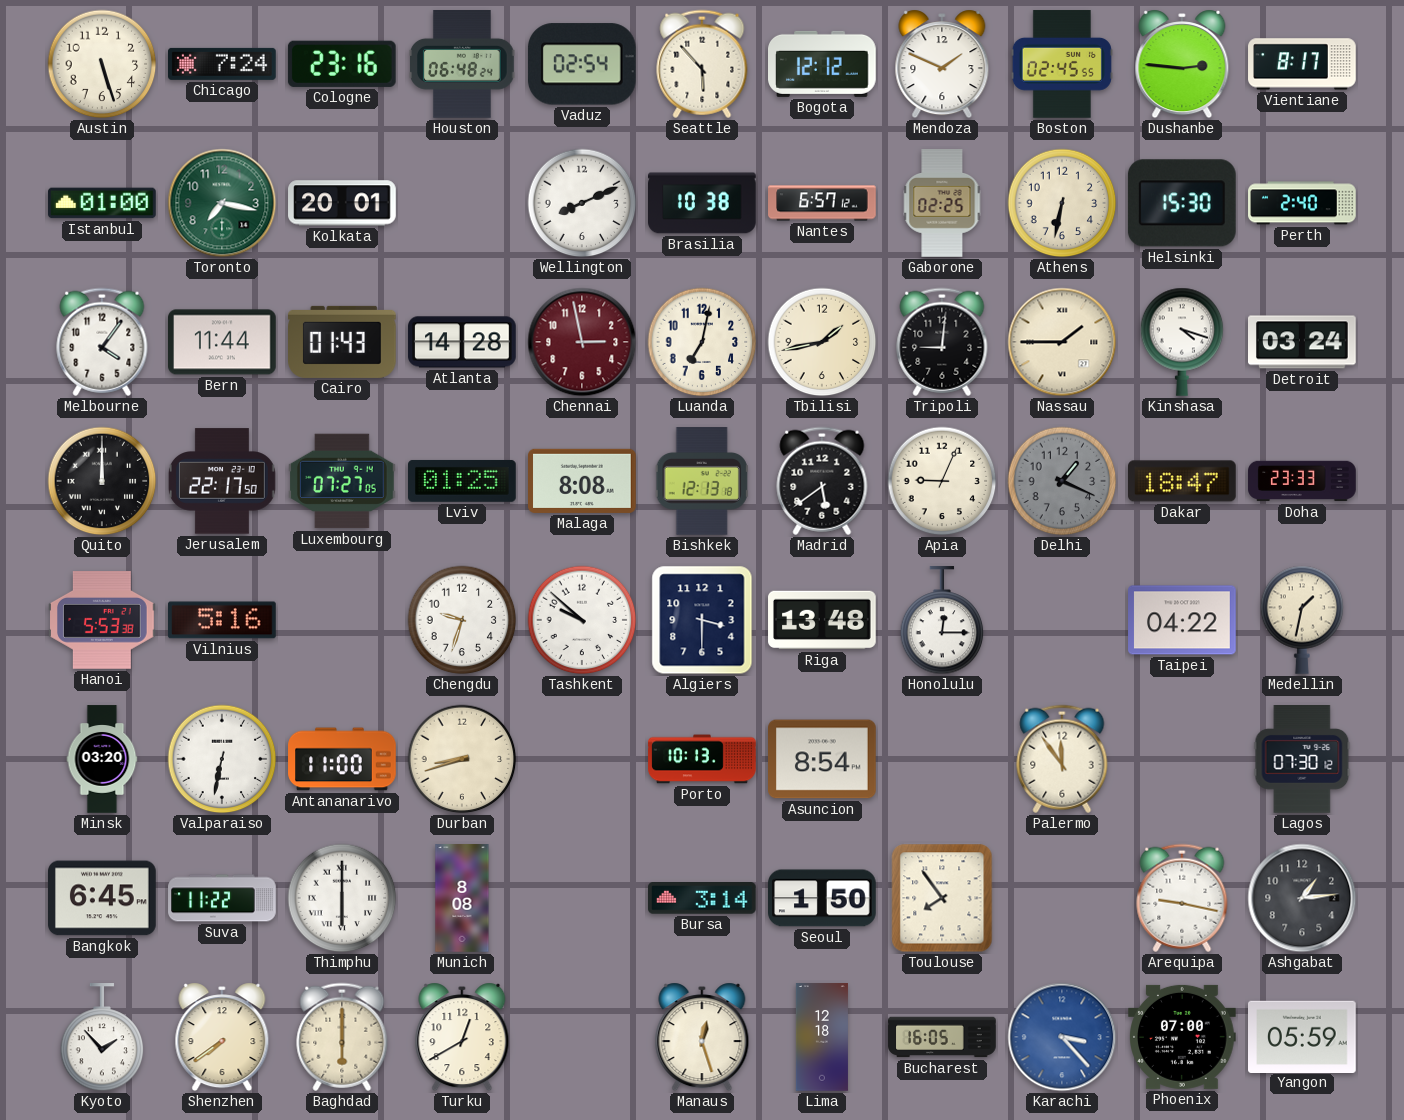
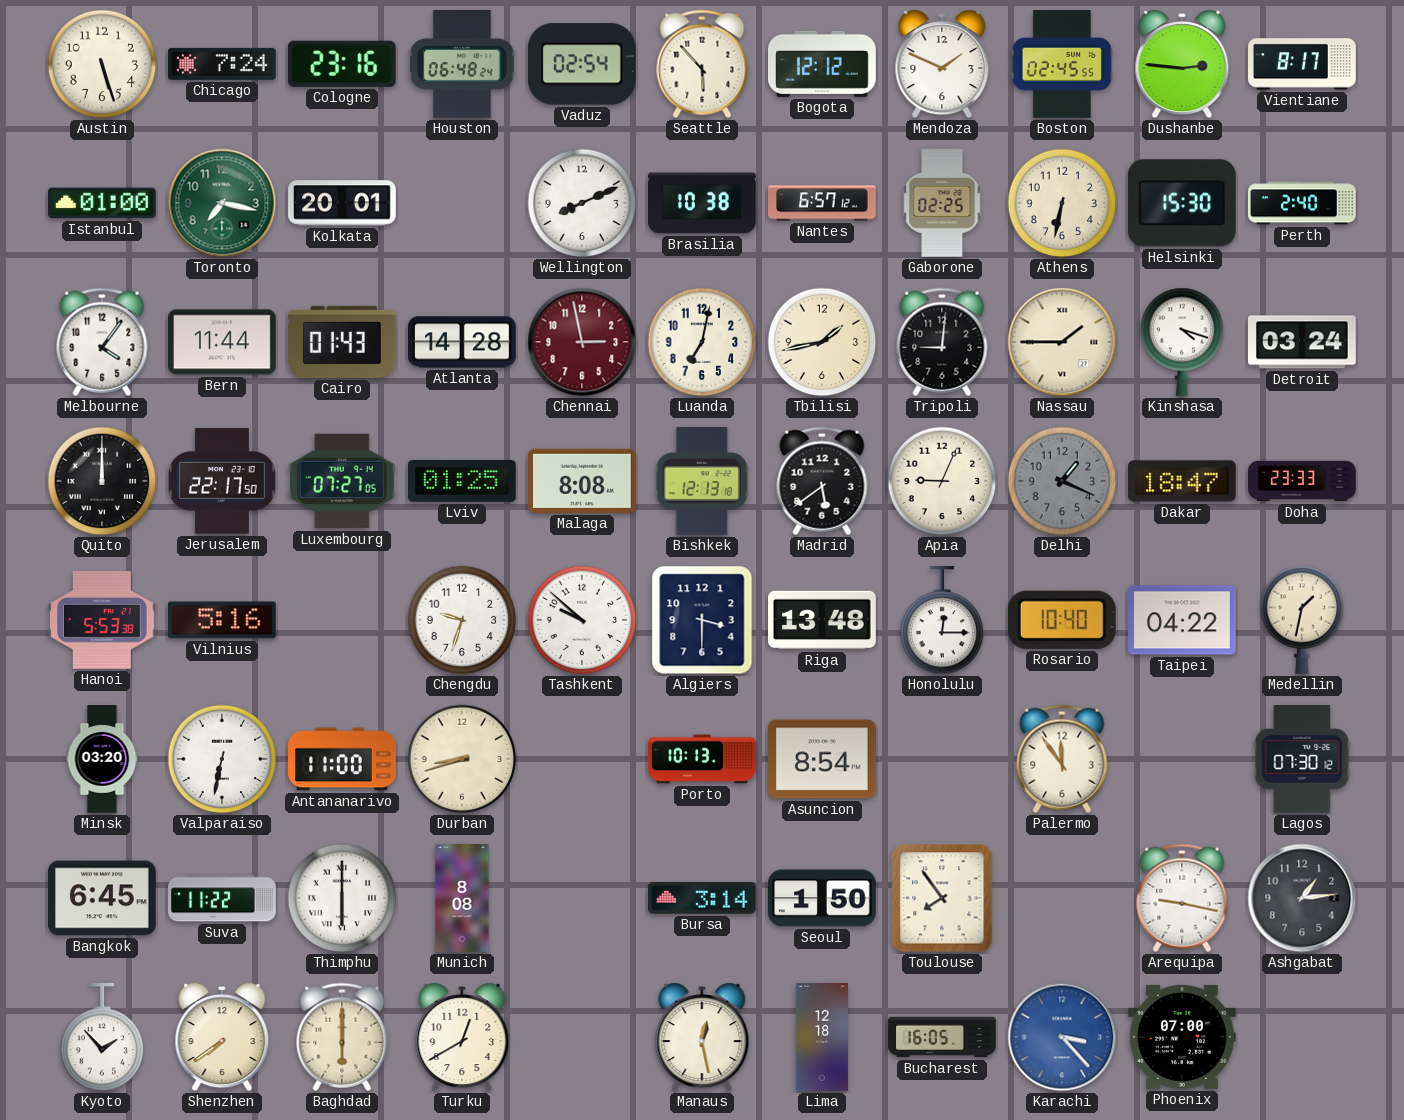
Rosario: none -> 10:40 (1062, 620)
Manaus: 12:27 -> 12:28 (702, 1037)
Yangon: 05:59 -> none (1303, 1036)
